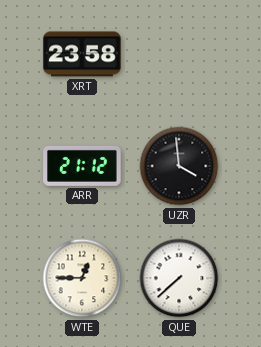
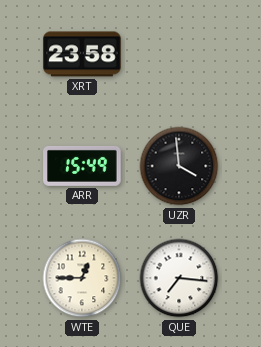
ARR: 21:12 -> 15:49 (82, 166)
QUE: 7:38 -> 7:16 (179, 278)
